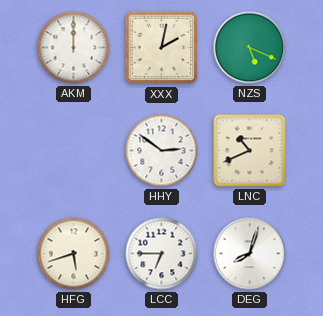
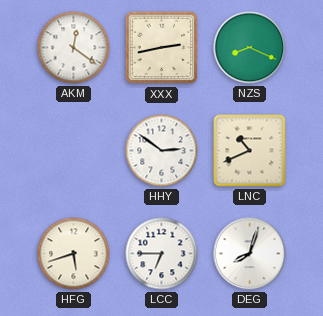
AKM: 12:00 -> 12:21 (74, 48)
XXX: 2:02 -> 2:43 (162, 48)
NZS: 5:19 -> 8:19 (250, 48)
